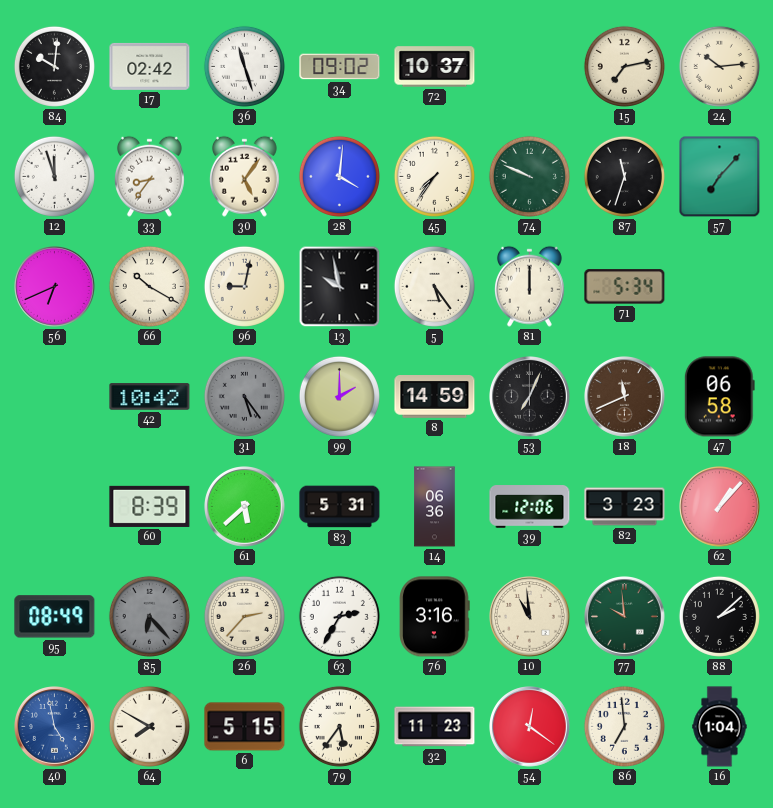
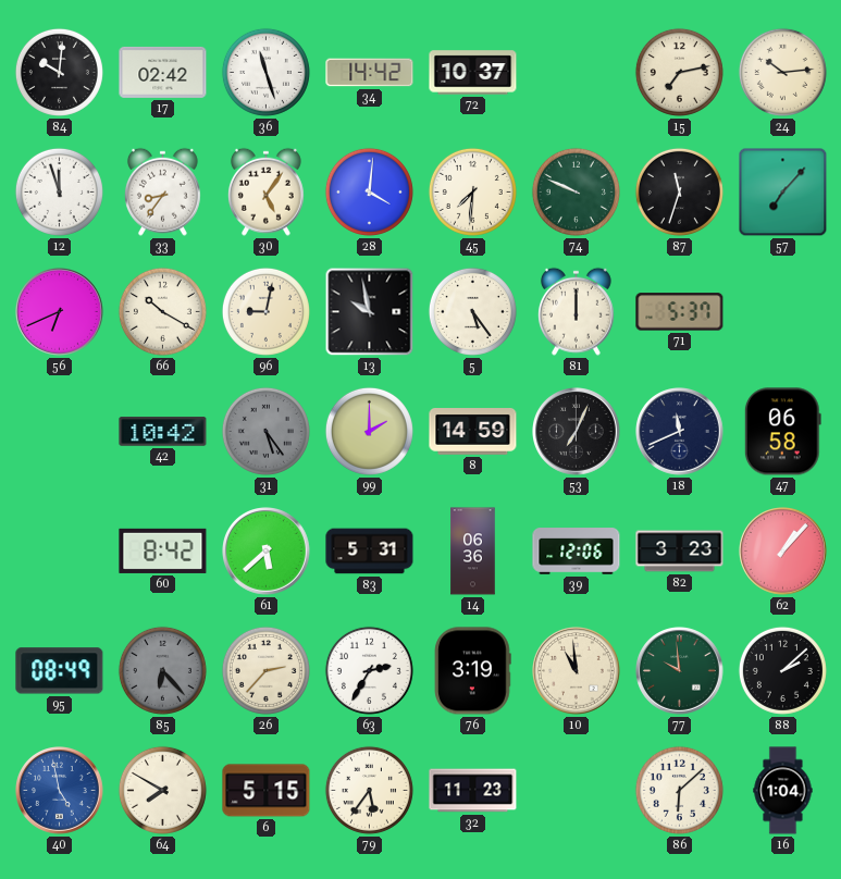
34: 09:02 -> 14:42 (370, 73)
45: 7:36 -> 7:31 (472, 191)
71: 5:34 -> 5:37 (680, 312)
18 dial: brown -> navy (680, 432)
60: 8:39 -> 8:42 (163, 550)
76: 3:16 -> 3:19 (473, 671)
54: 12:21 -> none (530, 727)
86: 6:59 -> 6:08 (679, 790)
